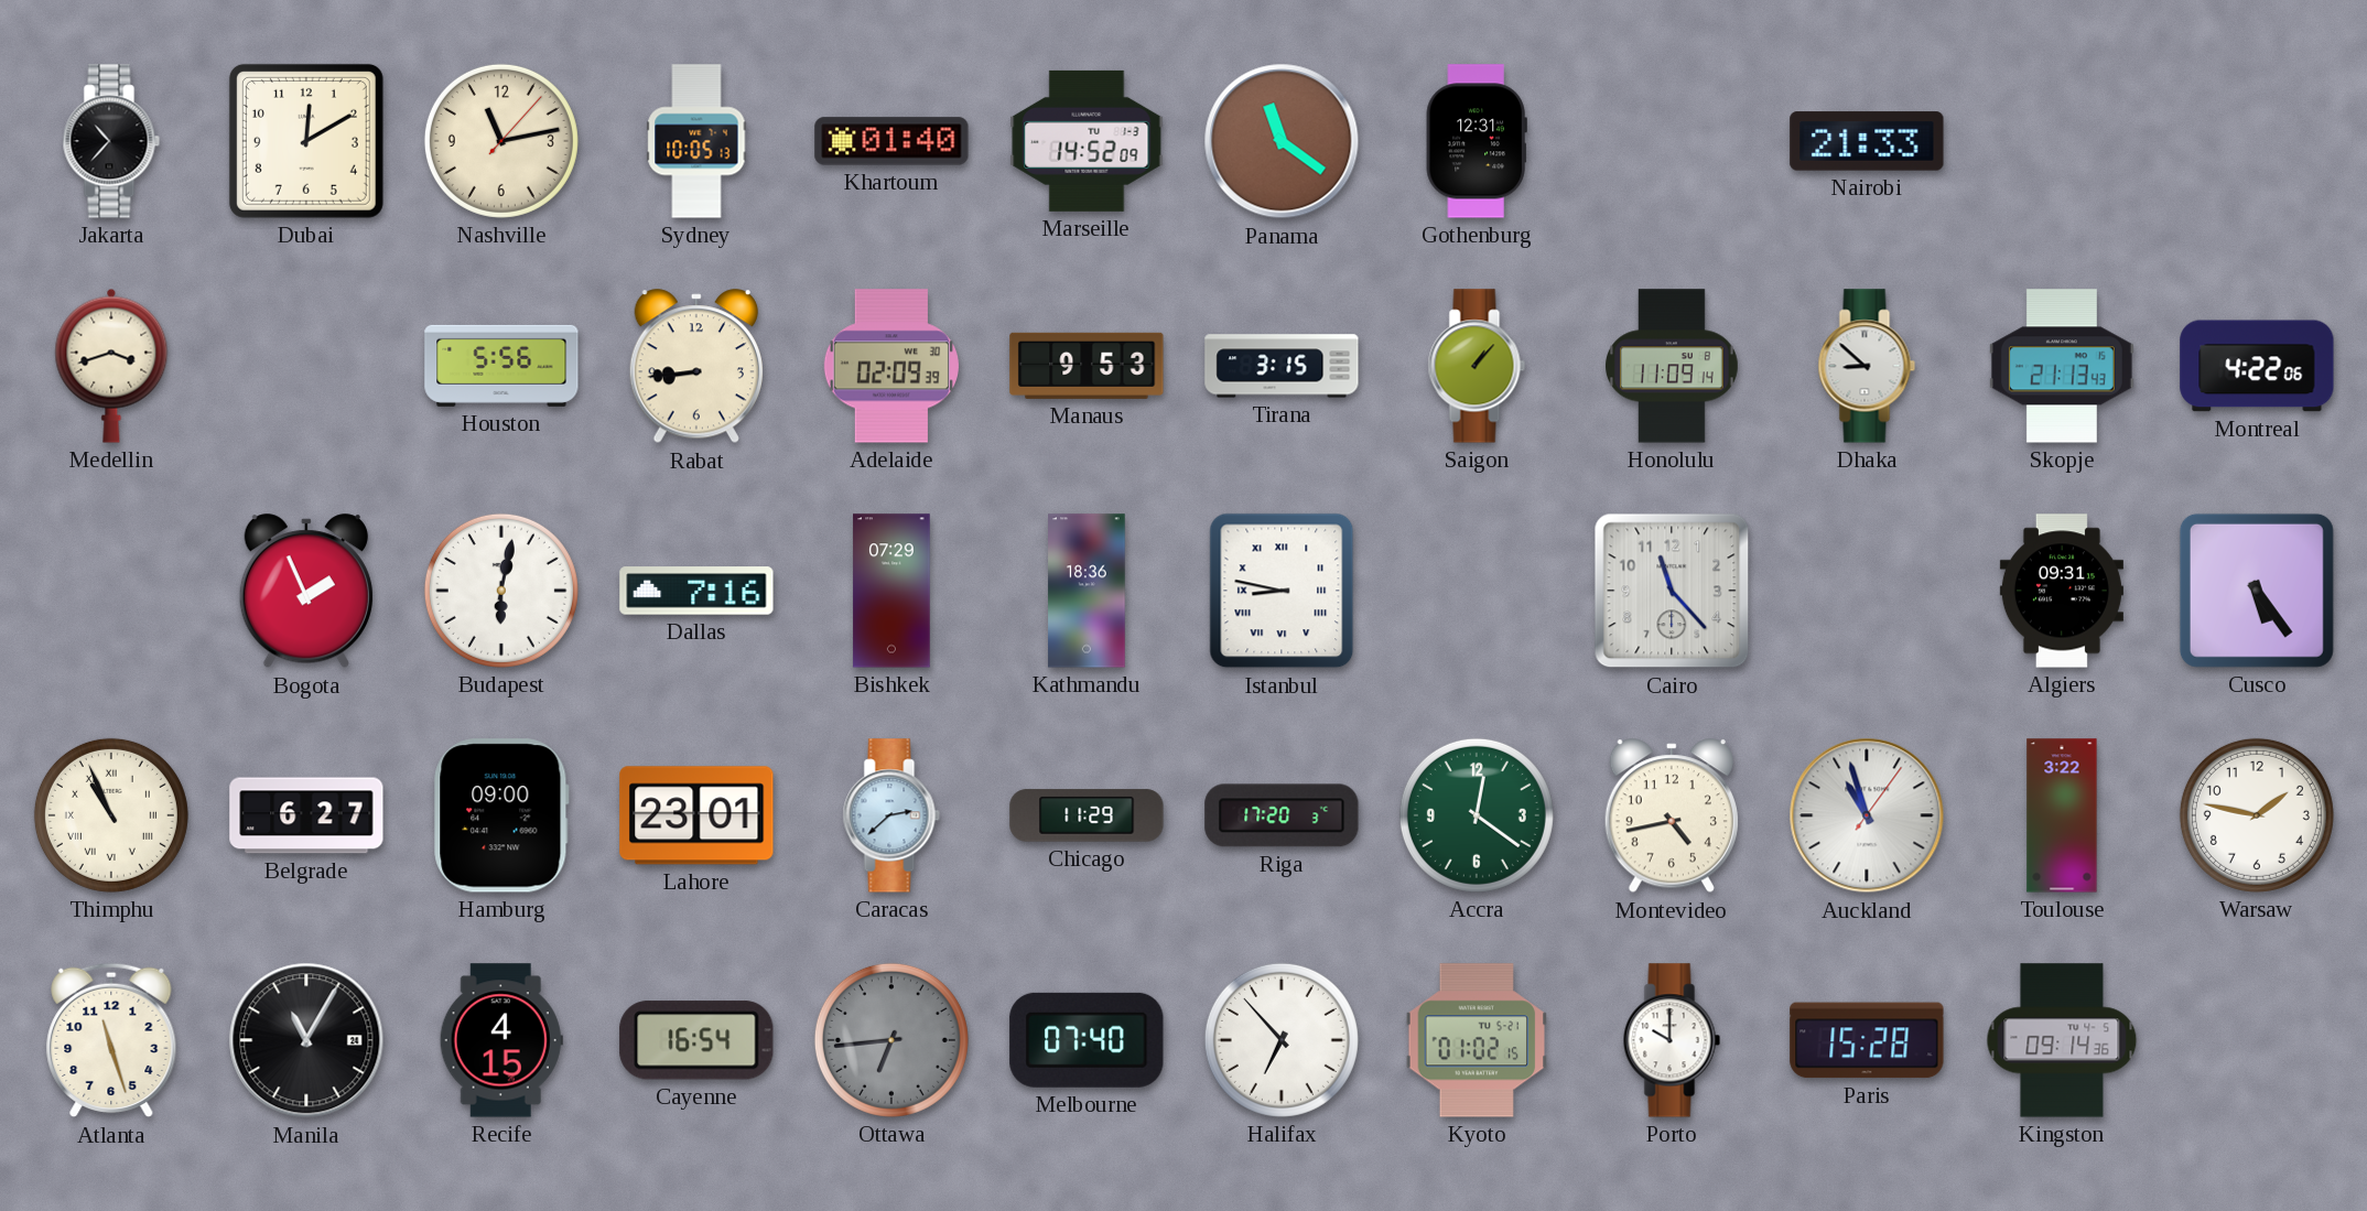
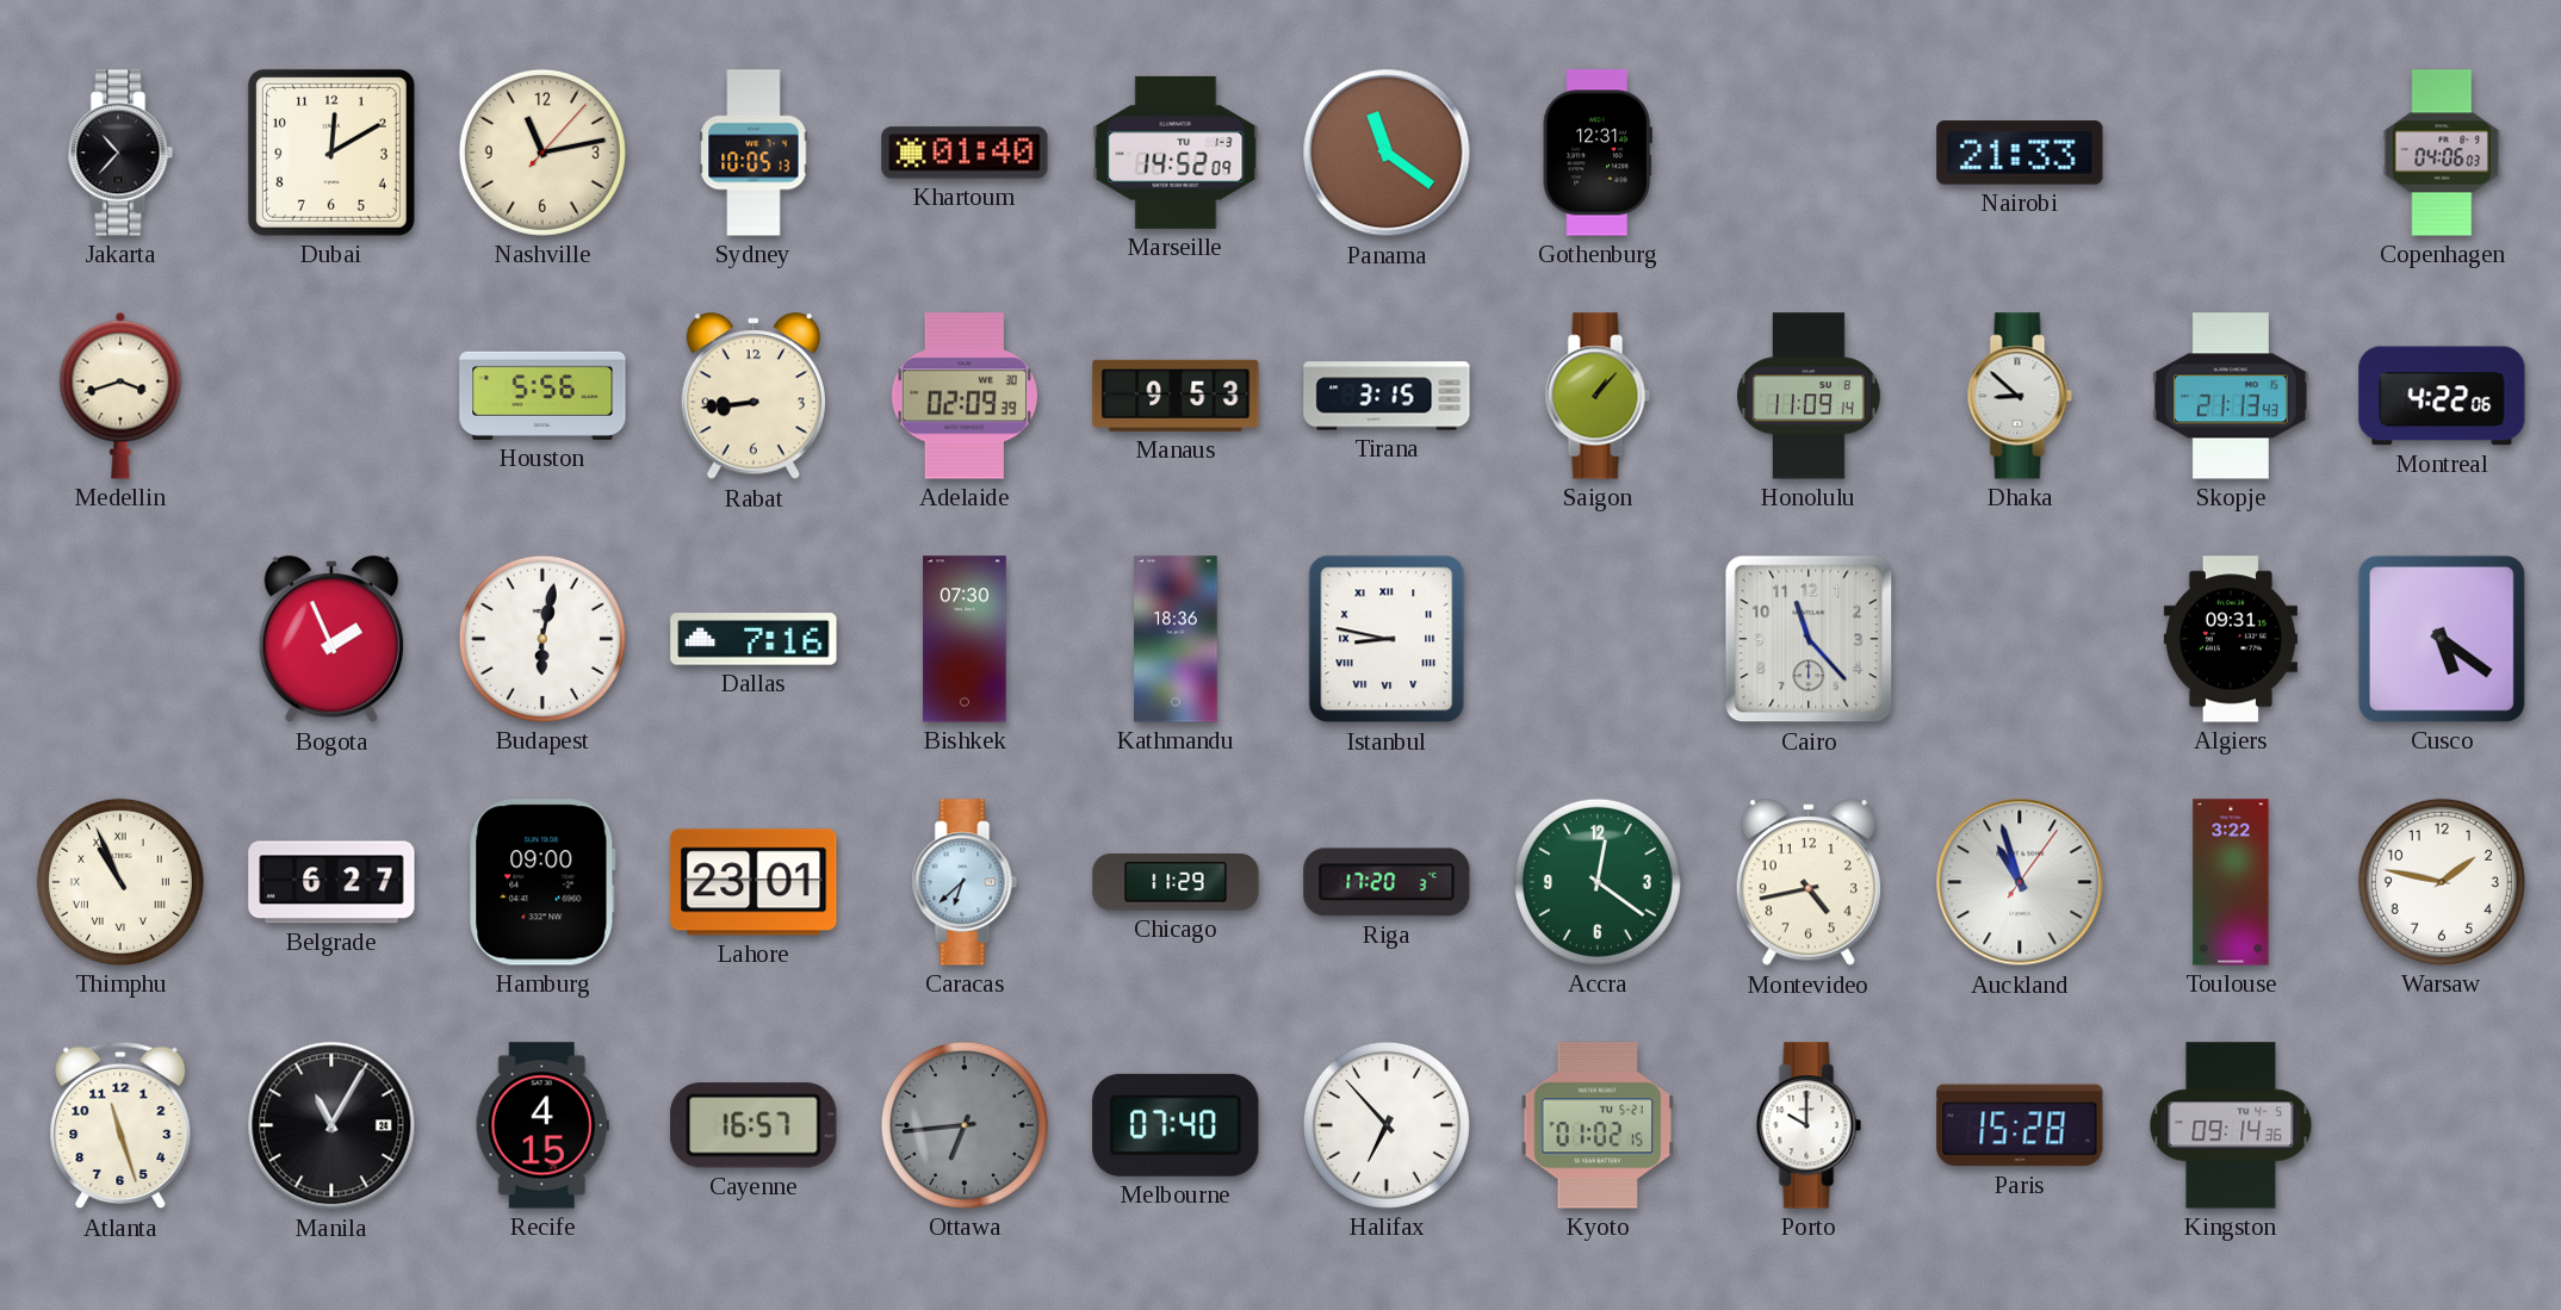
Copenhagen: none -> 04:06 (2442, 153)
Bishkek: 07:29 -> 07:30 (965, 639)
Cusco: 5:24 -> 5:21 (2442, 639)
Caracas: 2:38 -> 6:38 (965, 882)
Cayenne: 16:54 -> 16:57 (754, 1125)
